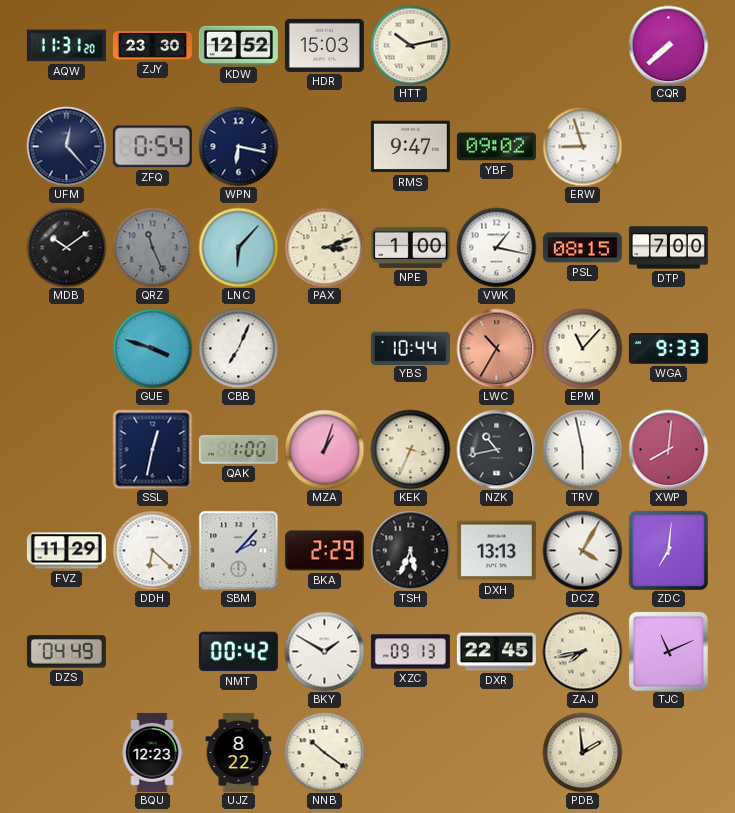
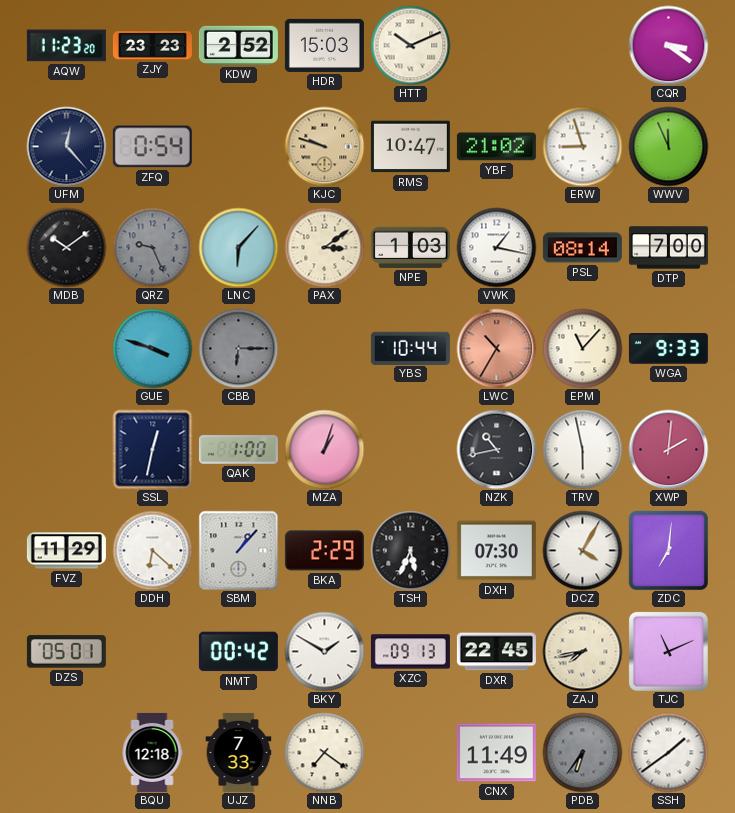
AQW: 11:31 -> 11:23 (66, 46)
ZJY: 23:30 -> 23:23 (152, 46)
KDW: 12:52 -> 2:52 (238, 45)
HTT: 10:13 -> 10:11 (410, 45)
CQR: 7:38 -> 3:21 (668, 45)
WPN: 6:17 -> none (238, 146)
KJC: none -> 9:48 (324, 146)
RMS: 9:47 -> 10:47 (410, 147)
YBF: 09:02 -> 21:02 (496, 147)
WWV: none -> 11:56 (668, 146)
QRZ: 11:26 -> 9:26 (152, 247)
PAX: 3:12 -> 3:09 (324, 247)
NPE: 1:00 -> 1:03 (410, 247)
PSL: 08:15 -> 08:14 (582, 248)
CBB: 7:04 -> 6:15 (238, 348)
CBB dial: white -> grey (238, 348)
KEK: 3:34 -> none (410, 449)
XWP: 8:01 -> 2:01 (668, 449)
SBM: 2:07 -> 1:07 (238, 550)
DXH: 13:13 -> 07:30 (496, 551)
DZS: 04:49 -> 05:01 (66, 652)
BQU: 12:23 -> 12:18 (152, 752)
UJZ: 8:22 -> 7:33 (239, 752)
NNB: 10:21 -> 7:21 (324, 752)
CNX: none -> 11:49 (496, 753)
PDB: 1:59 -> 6:36 (582, 752)
PDB dial: cream -> grey (582, 752)
SSH: none -> 1:39 (668, 752)
